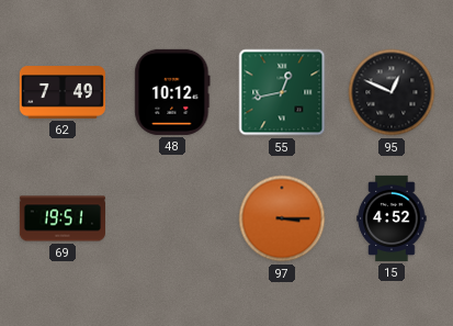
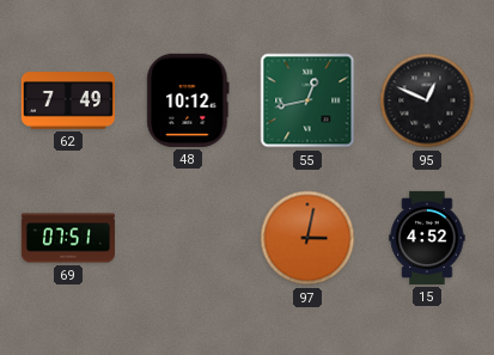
69: 19:51 -> 07:51 (68, 238)
97: 3:15 -> 3:02 (307, 238)
